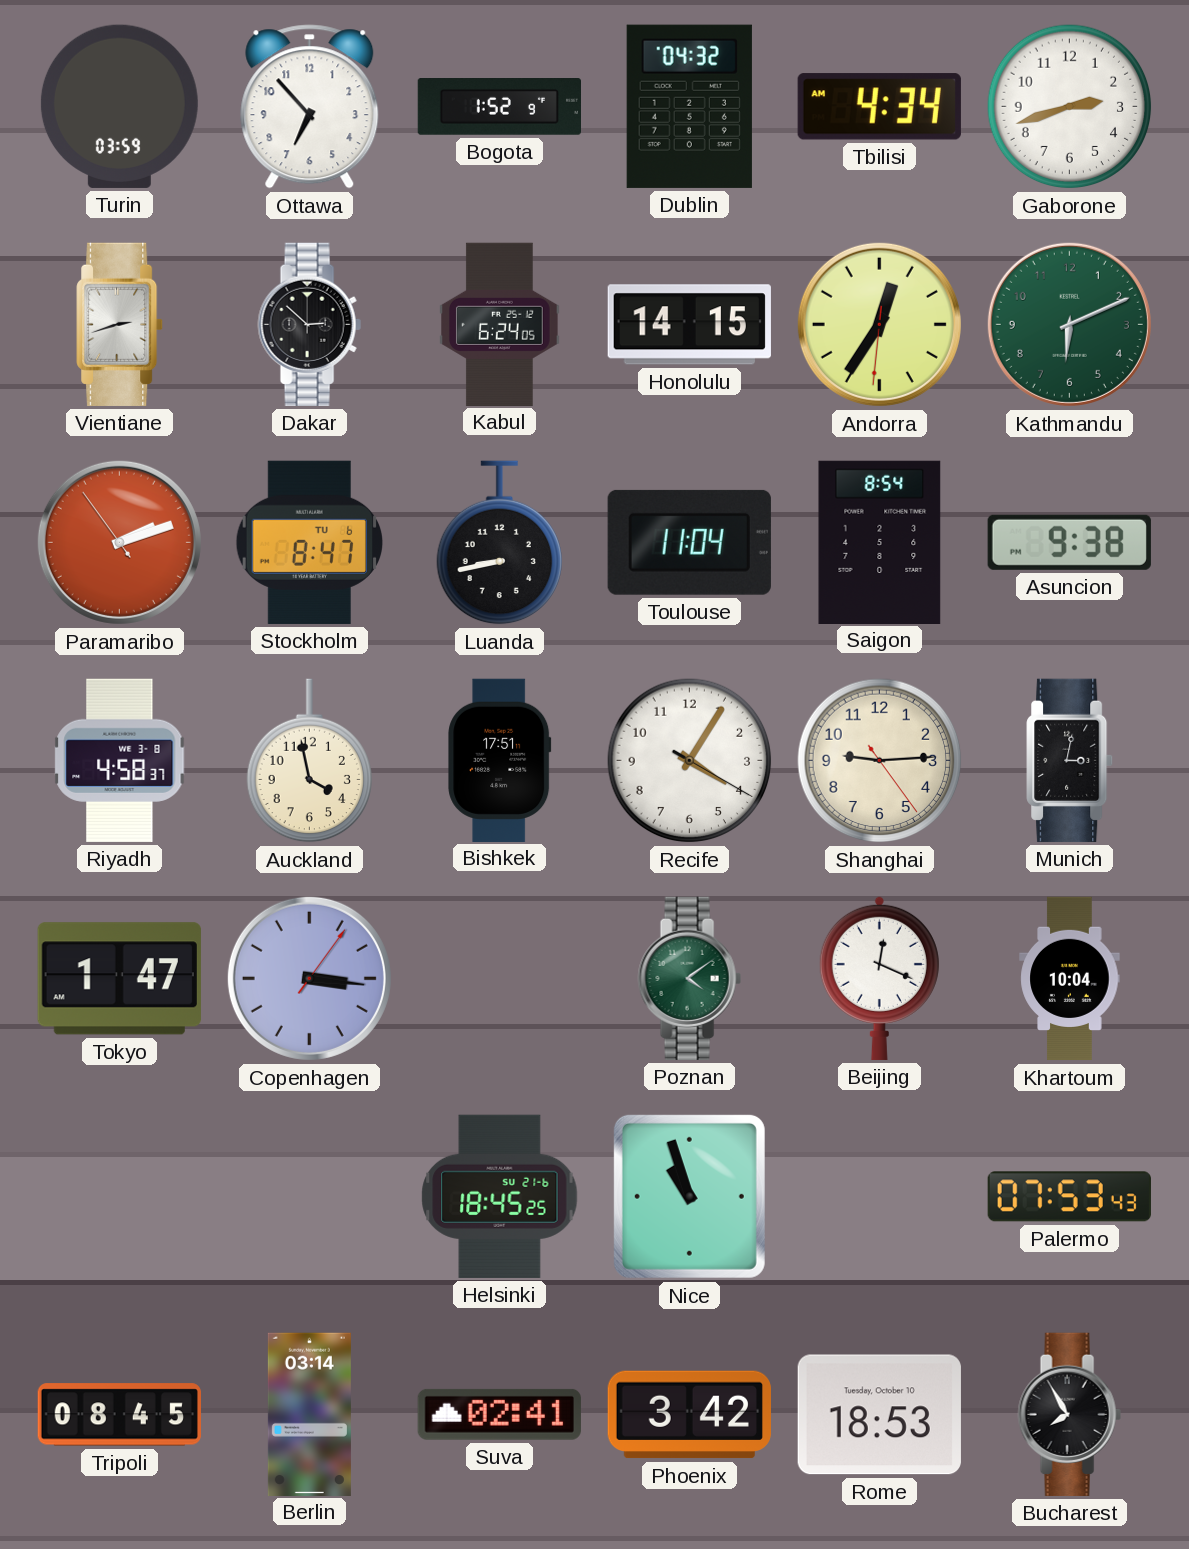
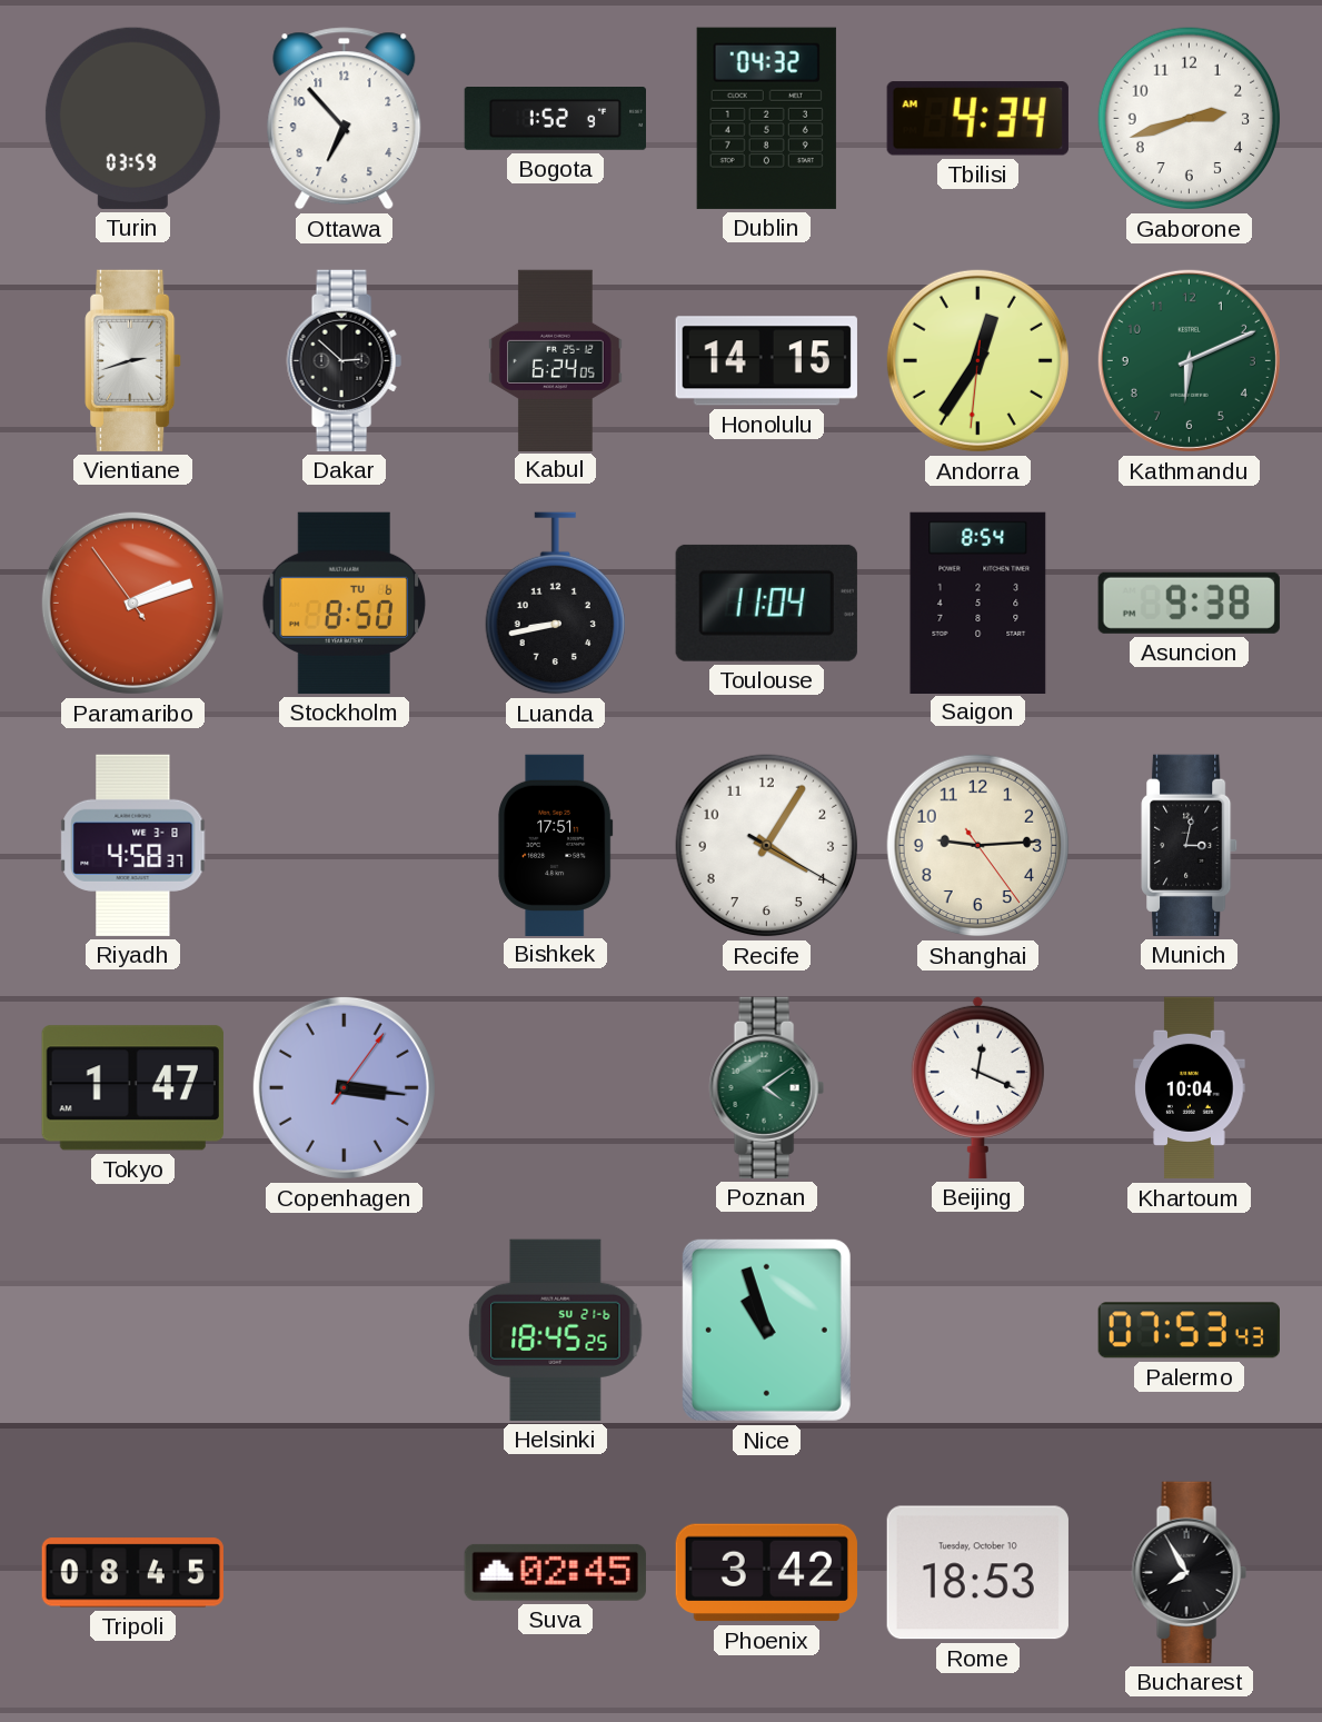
Stockholm: 8:47 -> 8:50 (344, 603)
Auckland: 3:58 -> none (309, 761)
Berlin: 03:14 -> none (309, 1414)
Suva: 02:41 -> 02:45 (555, 1572)
